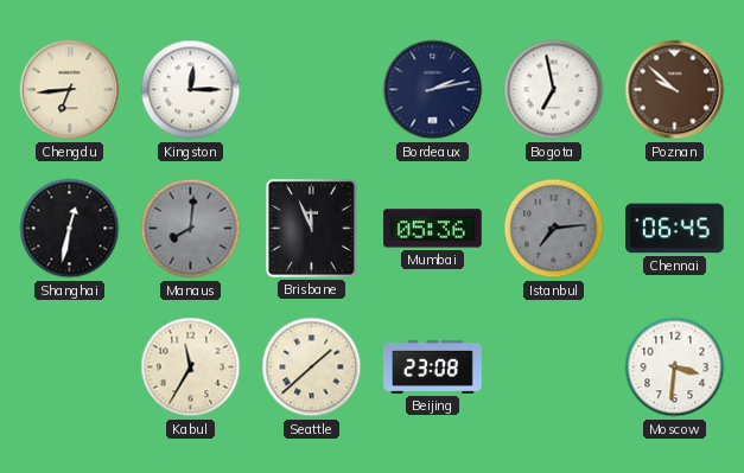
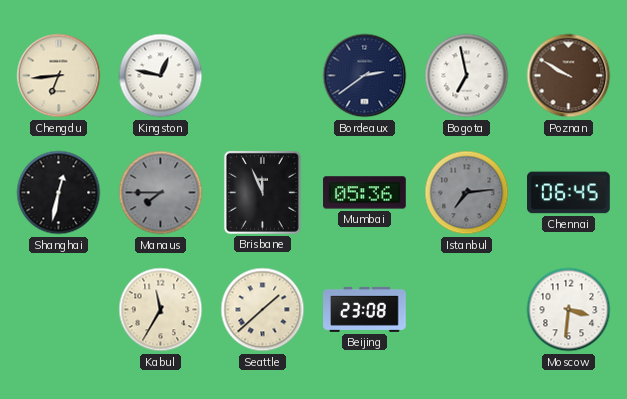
Kingston: 12:15 -> 12:47 (161, 76)
Bordeaux: 2:13 -> 2:39 (365, 76)
Poznan: 9:52 -> 9:50 (569, 76)
Manaus: 8:01 -> 7:45 (161, 193)
